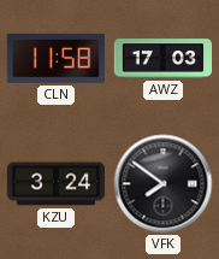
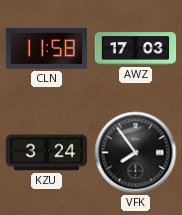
VFK: 7:51 -> 7:54 (136, 153)
